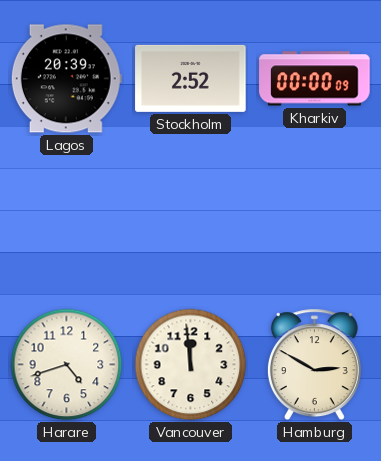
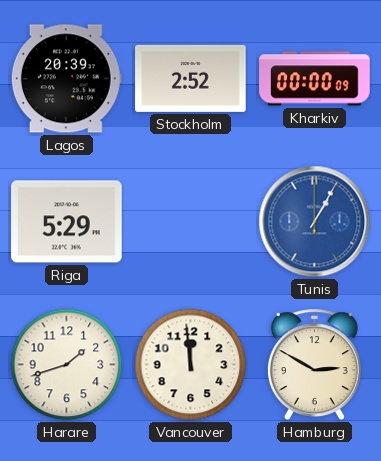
Riga: none -> 5:29 (67, 222)
Tunis: none -> 1:05 (315, 222)
Harare: 4:42 -> 1:42 (67, 365)
